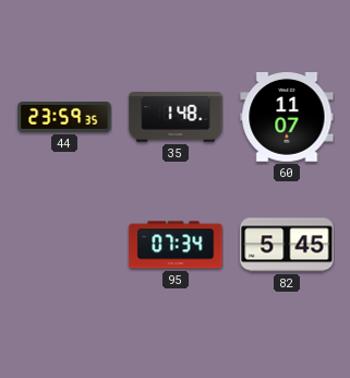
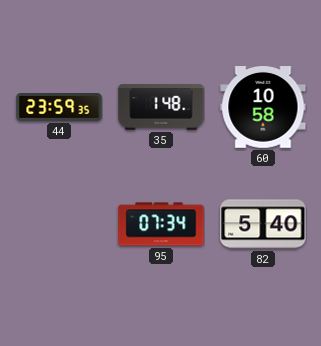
60: 11:07 -> 10:58 (263, 108)
82: 5:45 -> 5:40 (263, 224)
